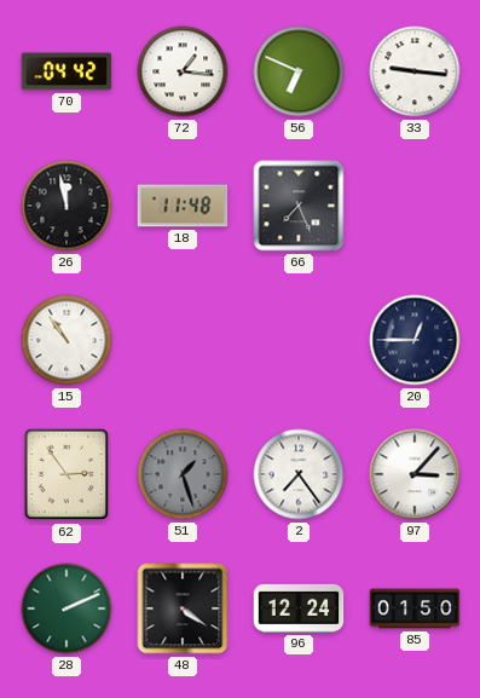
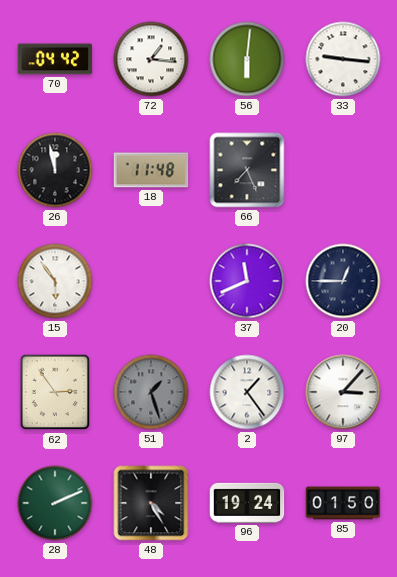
56: 6:49 -> 6:01 (247, 59)
15: 10:54 -> 5:54 (55, 281)
37: none -> 11:41 (247, 281)
2: 7:24 -> 1:24 (247, 392)
48: 4:21 -> 4:25 (151, 503)
96: 12:24 -> 19:24 (247, 503)
